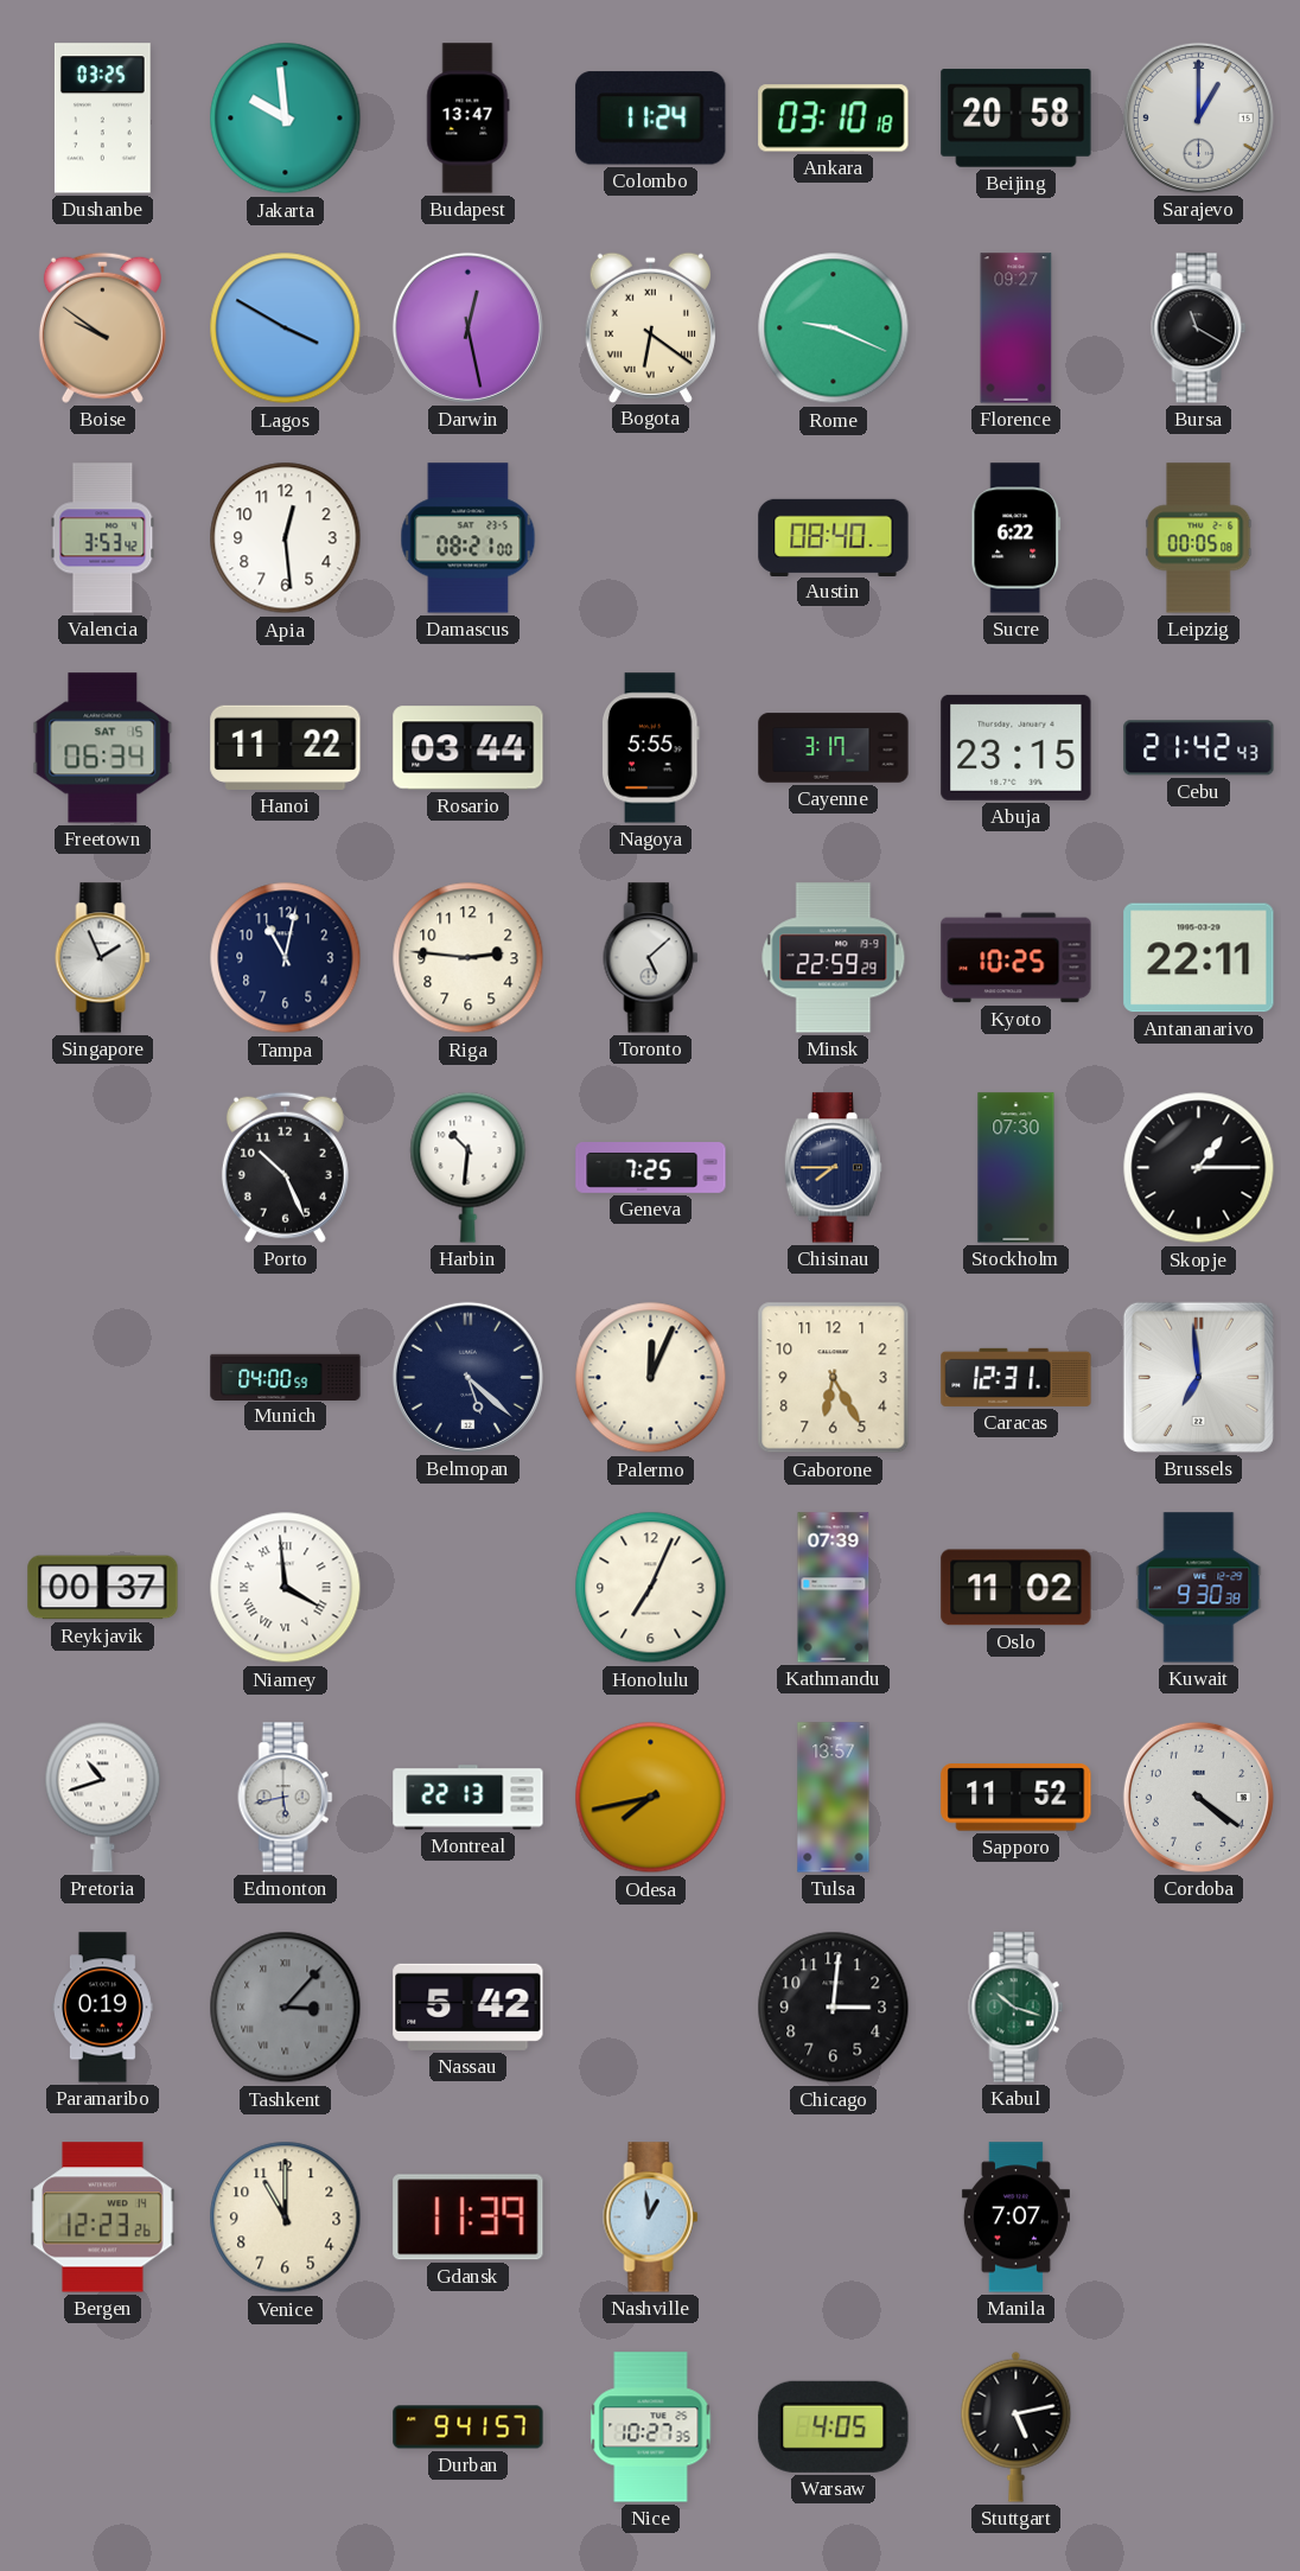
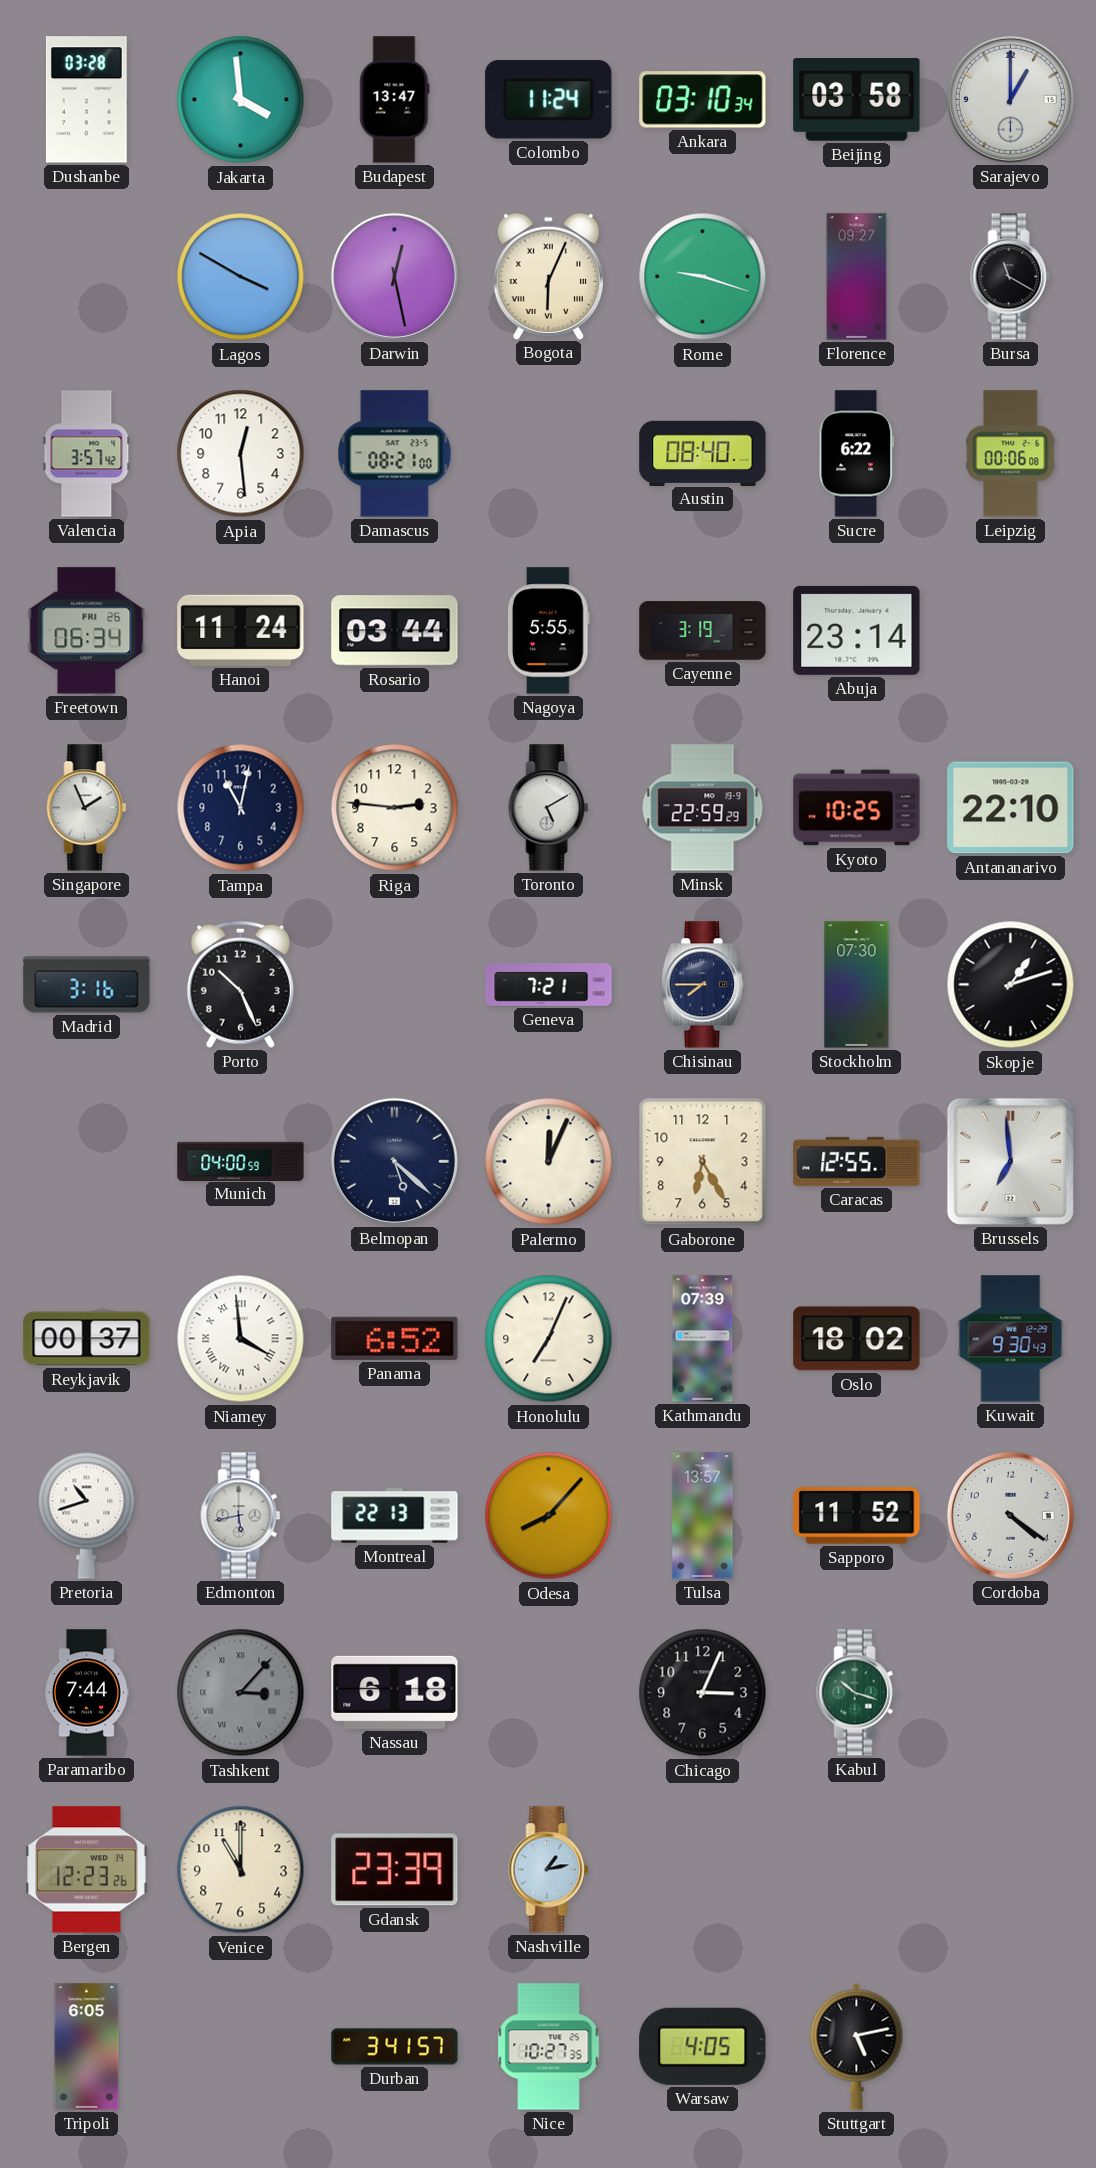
Dushanbe: 03:25 -> 03:28 (86, 100)
Jakarta: 9:59 -> 3:59 (241, 100)
Ankara: 03:10:18 -> 03:10:34 (703, 100)
Beijing: 20:58 -> 03:58 (857, 100)
Boise: 9:51 -> none (102, 327)
Bogota: 6:21 -> 6:04 (548, 276)
Rome: 9:19 -> 9:18 (703, 277)
Valencia: 3:53 -> 3:57 (87, 454)
Leipzig: 00:05 -> 00:06 (1011, 454)
Freetown date: SAT 15 -> FRI 26 (87, 631)
Hanoi: 11:22 -> 11:24 (241, 630)
Cayenne: 3:17 -> 3:19 (703, 631)
Abuja: 23:15 -> 23:14 (857, 630)
Cebu: 21:42 -> none (1199, 748)
Toronto: 5:08 -> 5:10 (549, 808)
Antananarivo: 22:11 -> 22:10 (1011, 808)
Madrid: none -> 3:16 (87, 985)
Harbin: 10:31 -> none (469, 1167)
Geneva: 7:25 -> 7:21 (549, 985)
Skopje: 1:15 -> 1:12 (1011, 985)
Caracas: 12:31 -> 12:55 (857, 1161)
Panama: none -> 6:52 (395, 1338)
Oslo: 11:02 -> 18:02 (857, 1339)
Kuwait: 9:30:38 -> 9:30:43 (1011, 1339)
Odesa: 7:43 -> 8:07 (549, 1516)
Paramaribo: 0:19 -> 7:44 (87, 1693)
Nassau: 5:42 -> 6:18 (395, 1692)
Chicago: 3:01 -> 3:04 (703, 1693)
Gdansk: 11:39 -> 23:39 (395, 1870)
Nashville: 12:59 -> 1:13 (549, 1870)
Manila: 7:07 -> none (1015, 2218)
Tripoli: none -> 6:05 (87, 2047)
Durban: 9:41 -> 3:41 (395, 2047)
